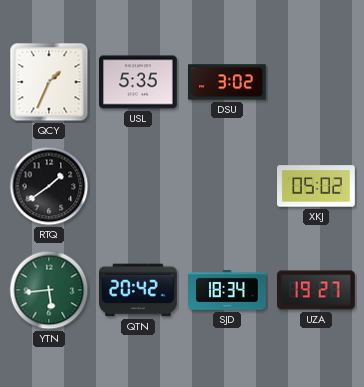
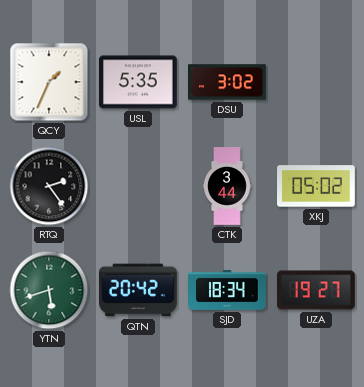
RTQ: 1:39 -> 2:24 (49, 186)
CTK: none -> 3:44 (228, 186)
YTN: 5:44 -> 5:42 (49, 290)
